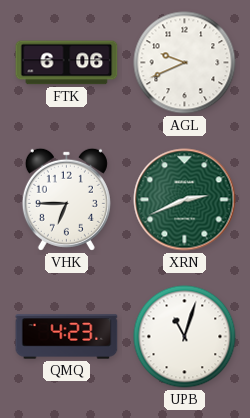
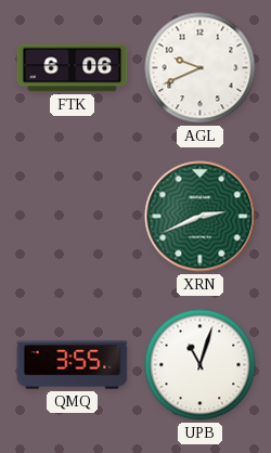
VHK: 6:45 -> none (66, 199)
QMQ: 4:23 -> 3:55 (73, 365)
